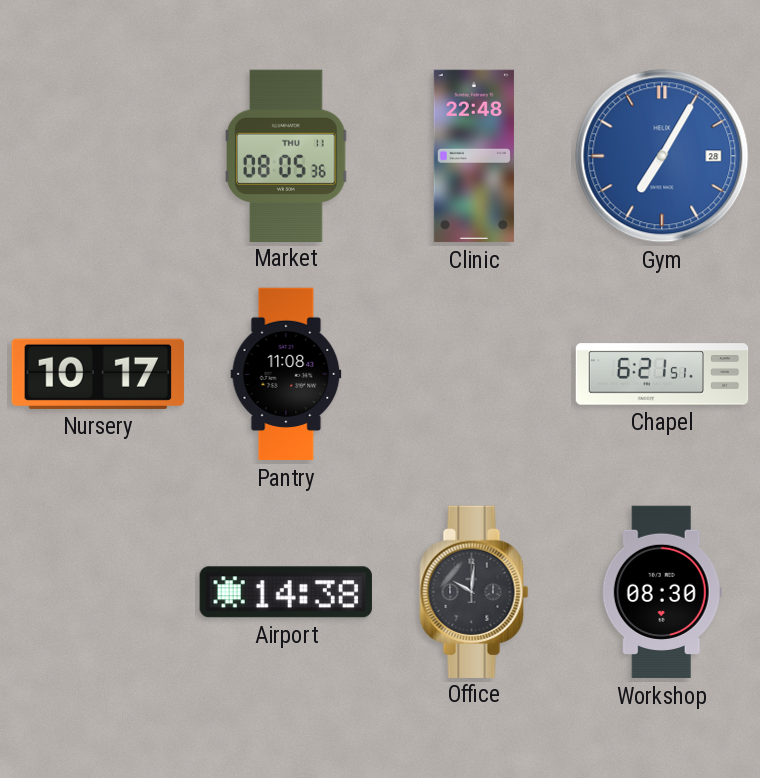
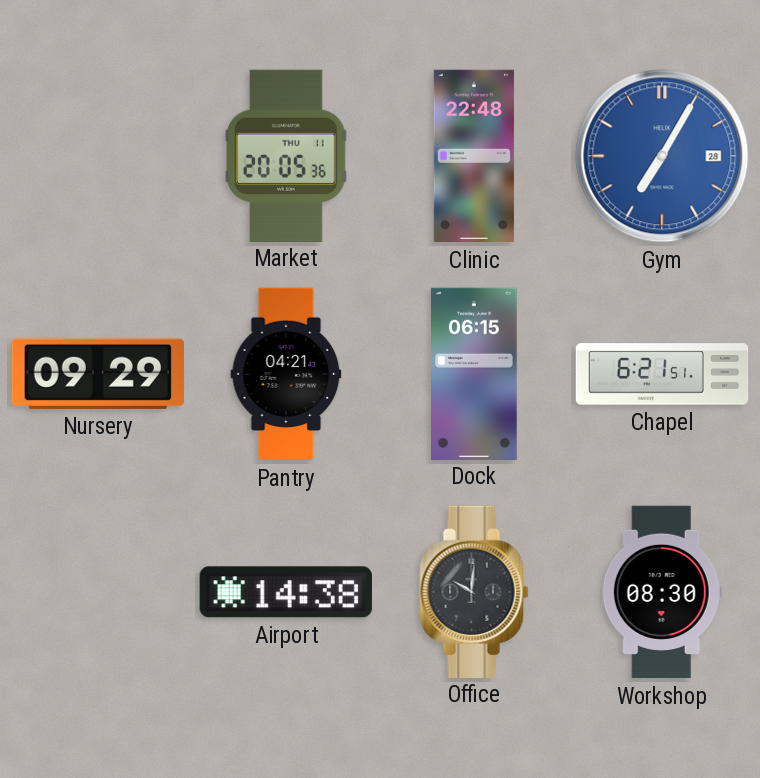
Market: 08:05 -> 20:05 (286, 155)
Nursery: 10:17 -> 09:29 (98, 374)
Pantry: 11:08 -> 04:21 (286, 374)
Dock: none -> 06:15 (475, 373)
